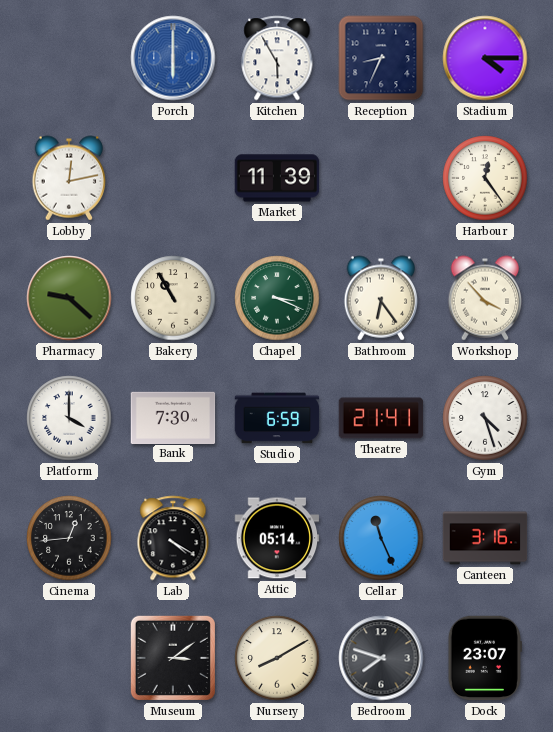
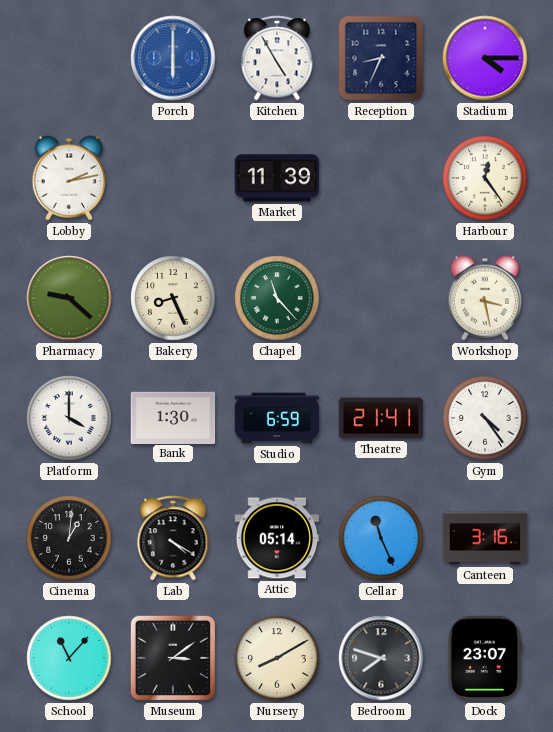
Kitchen: 5:55 -> 4:55 (277, 58)
Lobby: 12:13 -> 2:13 (69, 178)
Bakery: 10:55 -> 8:26 (173, 298)
Chapel: 3:19 -> 11:23 (277, 298)
Bathroom: 6:24 -> none (381, 298)
Workshop: 3:53 -> 3:28 (485, 298)
Bank: 7:30 -> 1:30 (173, 417)
Gym: 4:27 -> 4:24 (485, 418)
Cinema: 12:44 -> 1:01 (69, 538)
School: none -> 11:07 (69, 658)
